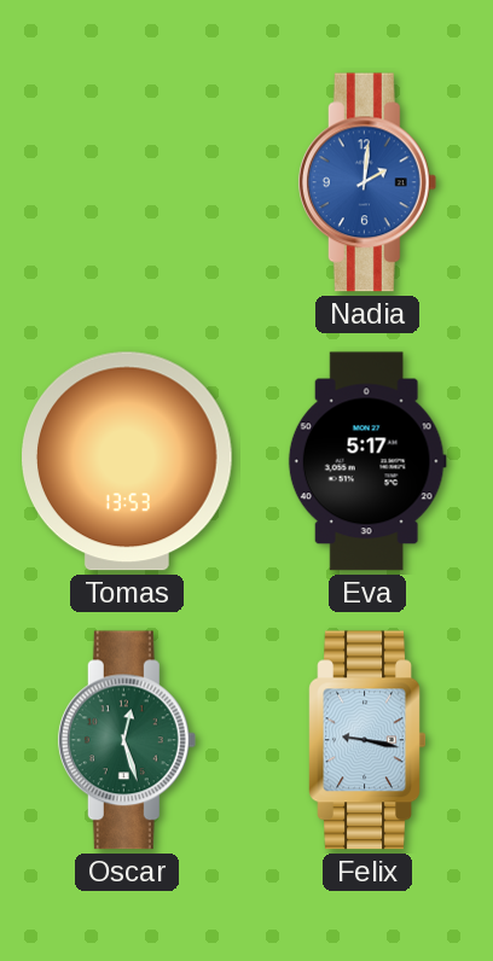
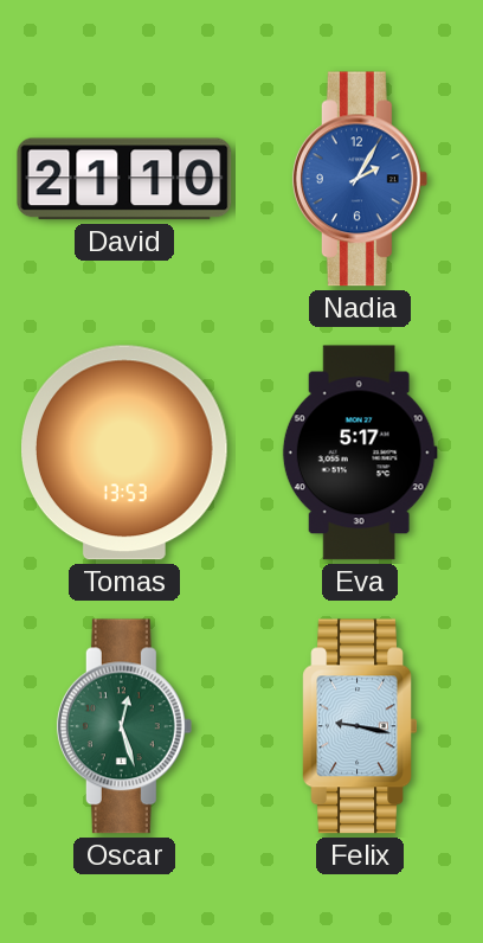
David: none -> 21:10 (124, 179)
Nadia: 2:01 -> 2:05 (360, 179)
